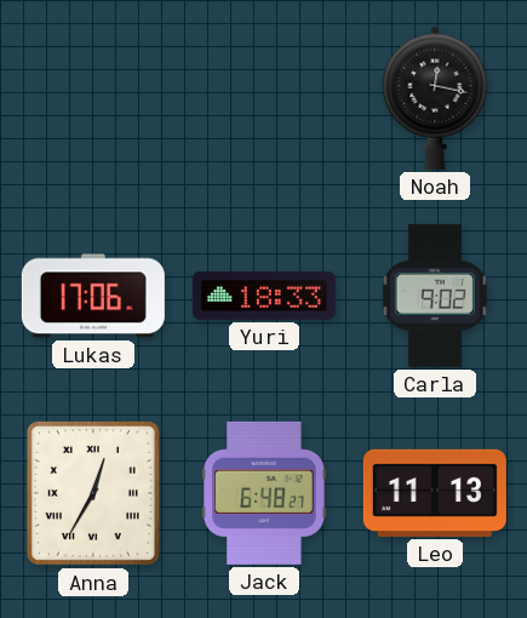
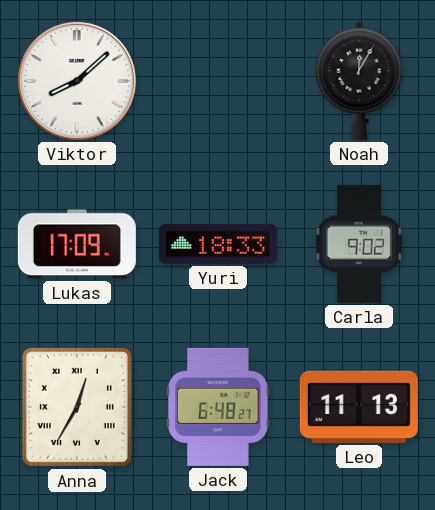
Viktor: none -> 8:08 (77, 81)
Noah: 12:17 -> 12:05 (359, 81)
Lukas: 17:06 -> 17:09 (77, 244)
